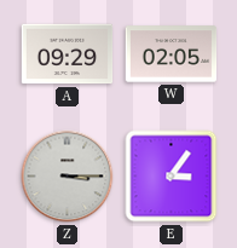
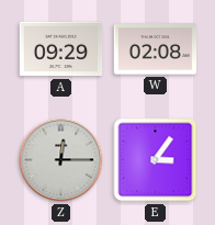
W: 02:05 -> 02:08 (156, 49)
Z: 3:15 -> 12:15 (61, 160)
